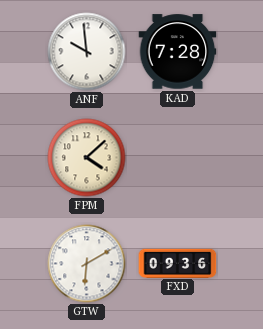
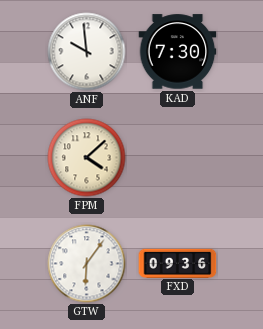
KAD: 7:28 -> 7:30 (178, 52)
GTW: 6:10 -> 6:06 (87, 264)
